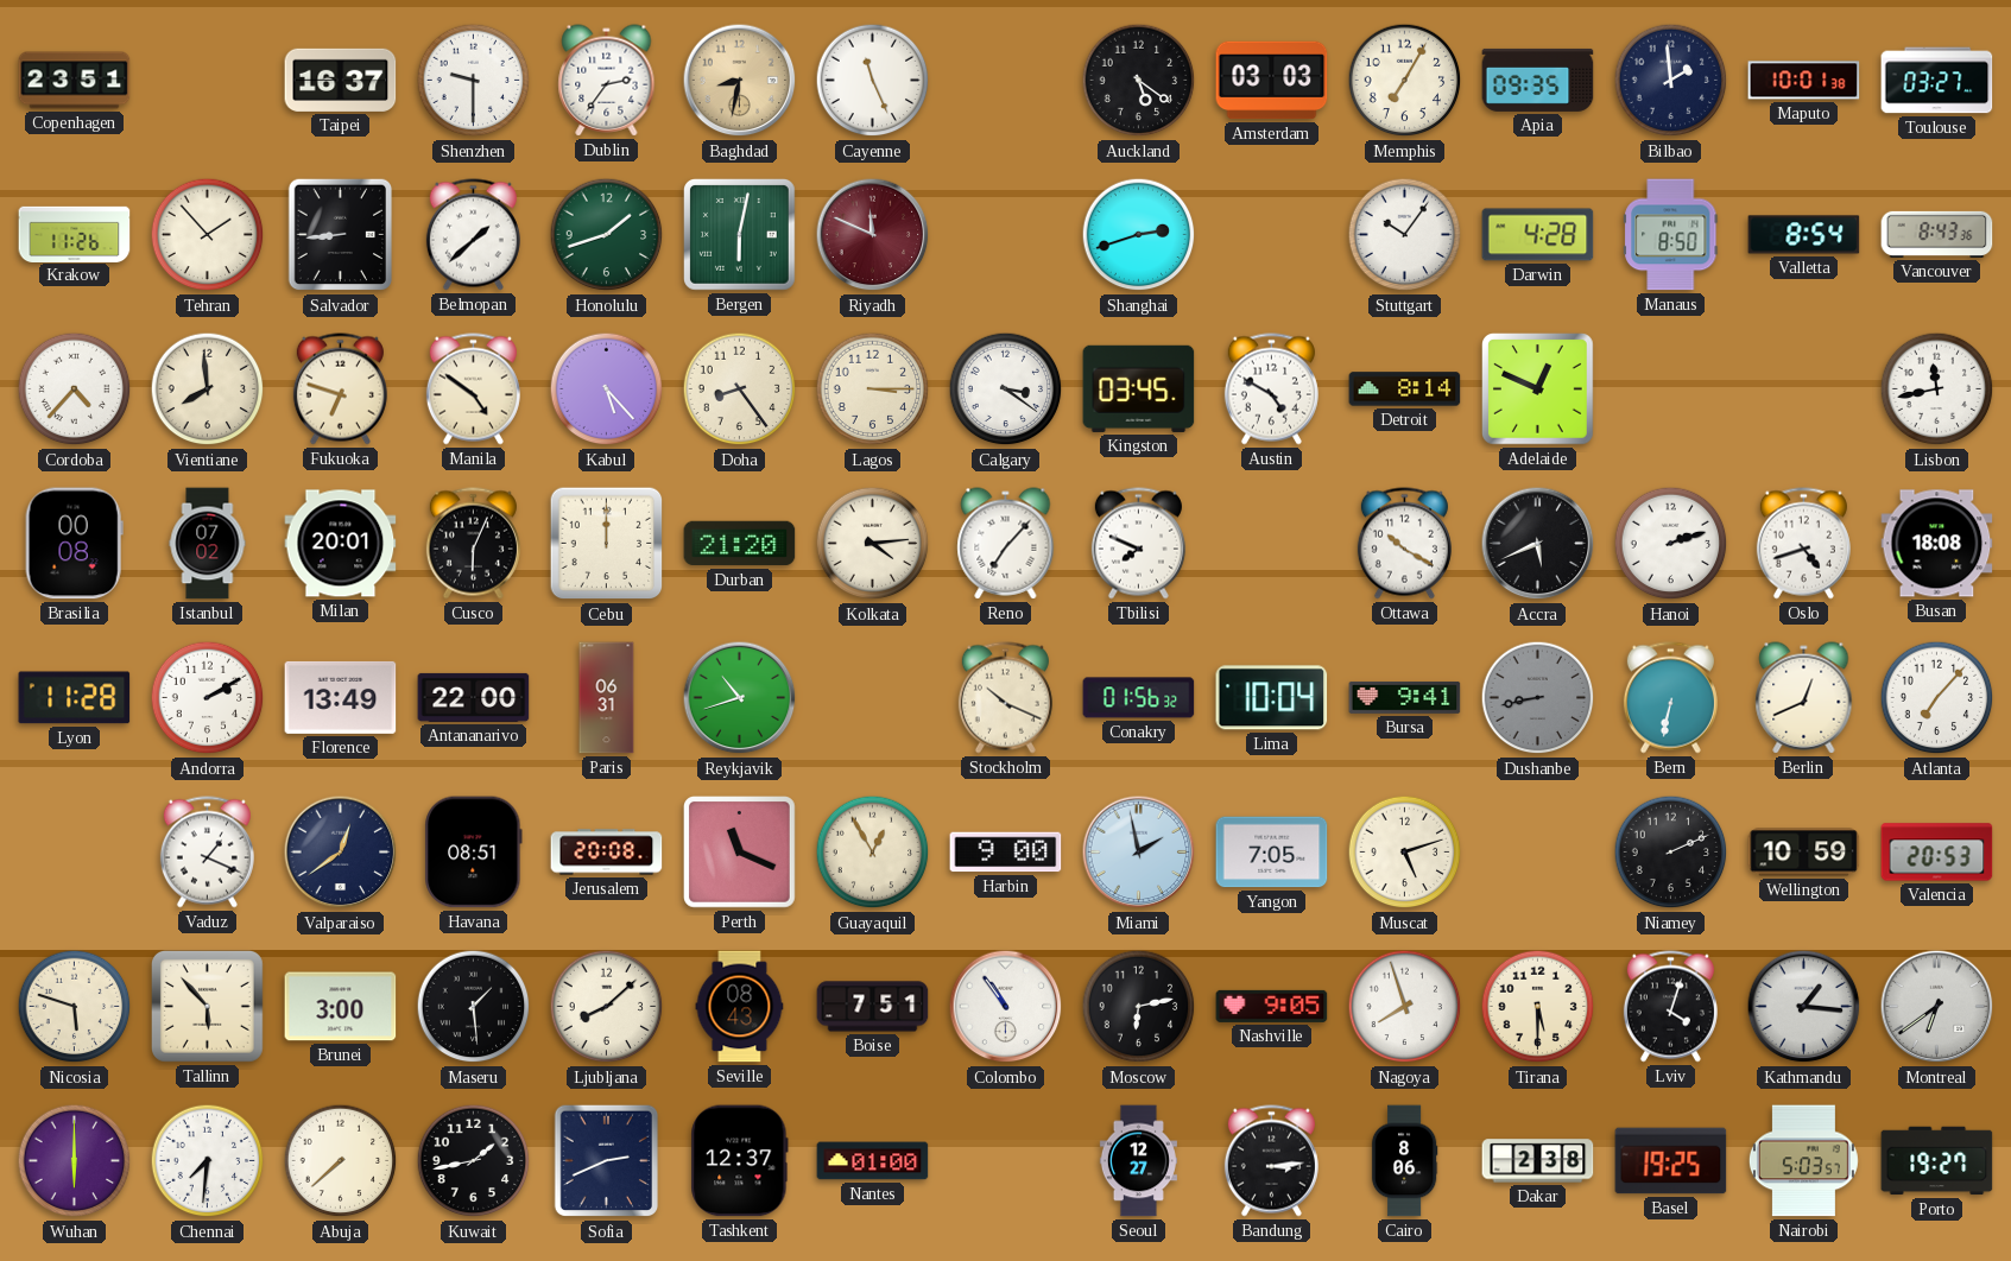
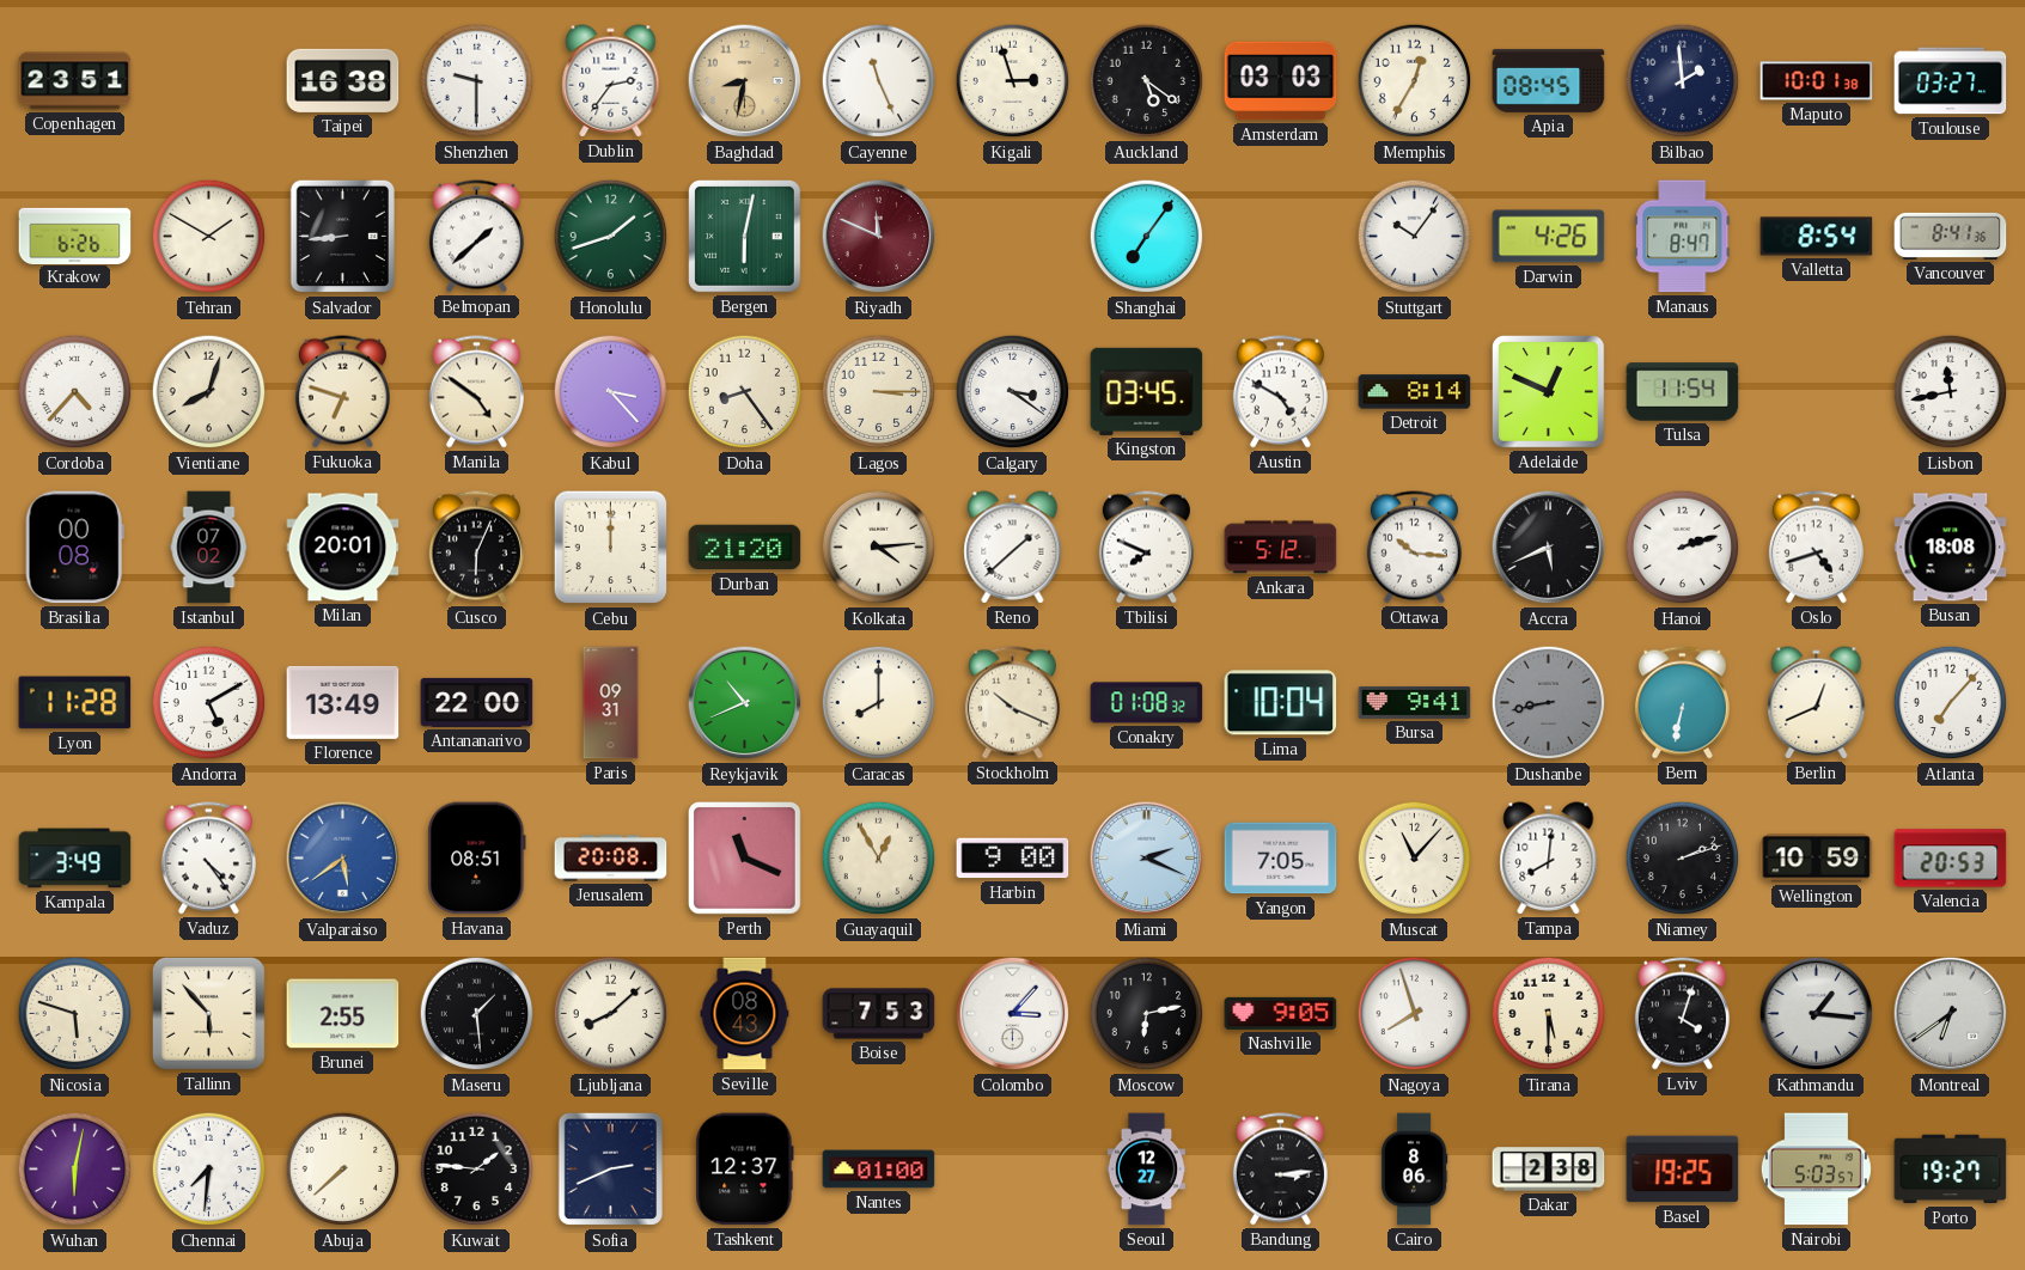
Taipei: 16:37 -> 16:38 (343, 80)
Kigali: none -> 2:57 (1013, 81)
Memphis: 7:05 -> 12:35 (1415, 81)
Apia: 09:35 -> 08:45 (1549, 80)
Krakow: 11:26 -> 6:26 (75, 236)
Tehran: 1:53 -> 1:50 (209, 237)
Shanghai: 2:42 -> 7:06 (1147, 237)
Darwin: 4:28 -> 4:26 (1549, 237)
Manaus: 8:50 -> 8:47 (1683, 237)
Vancouver: 8:43 -> 8:41 (1951, 236)
Vientiane: 7:59 -> 8:03 (209, 392)
Kabul: 5:23 -> 3:23 (611, 392)
Tulsa: none -> 11:54 (1683, 392)
Reno: 7:07 -> 1:38 (1013, 548)
Ankara: none -> 5:12 (1281, 548)
Ottawa: 10:20 -> 10:16 (1414, 548)
Andorra: 2:10 -> 5:10 (209, 703)
Paris: 06:31 -> 09:31 (611, 703)
Reykjavik: 10:42 -> 10:41 (745, 703)
Caracas: none -> 8:00 (879, 703)
Conakry: 01:56 -> 01:08 (1147, 703)
Kampala: none -> 3:49 (75, 859)
Vaduz: 1:19 -> 4:24 (208, 859)
Valparaiso: 12:39 -> 5:39 (343, 859)
Valparaiso dial: navy -> blue (343, 859)
Miami: 1:58 -> 2:19 (1147, 859)
Muscat: 5:12 -> 11:07 (1415, 859)
Tampa: none -> 8:01 (1549, 859)
Niamey: 2:11 -> 2:12 (1683, 859)
Brunei: 3:00 -> 2:55 (343, 1014)
Boise: 7:51 -> 7:53 (879, 1014)
Colombo: 10:54 -> 3:07 (1013, 1014)
Wuhan: 6:00 -> 6:02 (75, 1170)
Kuwait: 1:43 -> 1:46 (477, 1170)
